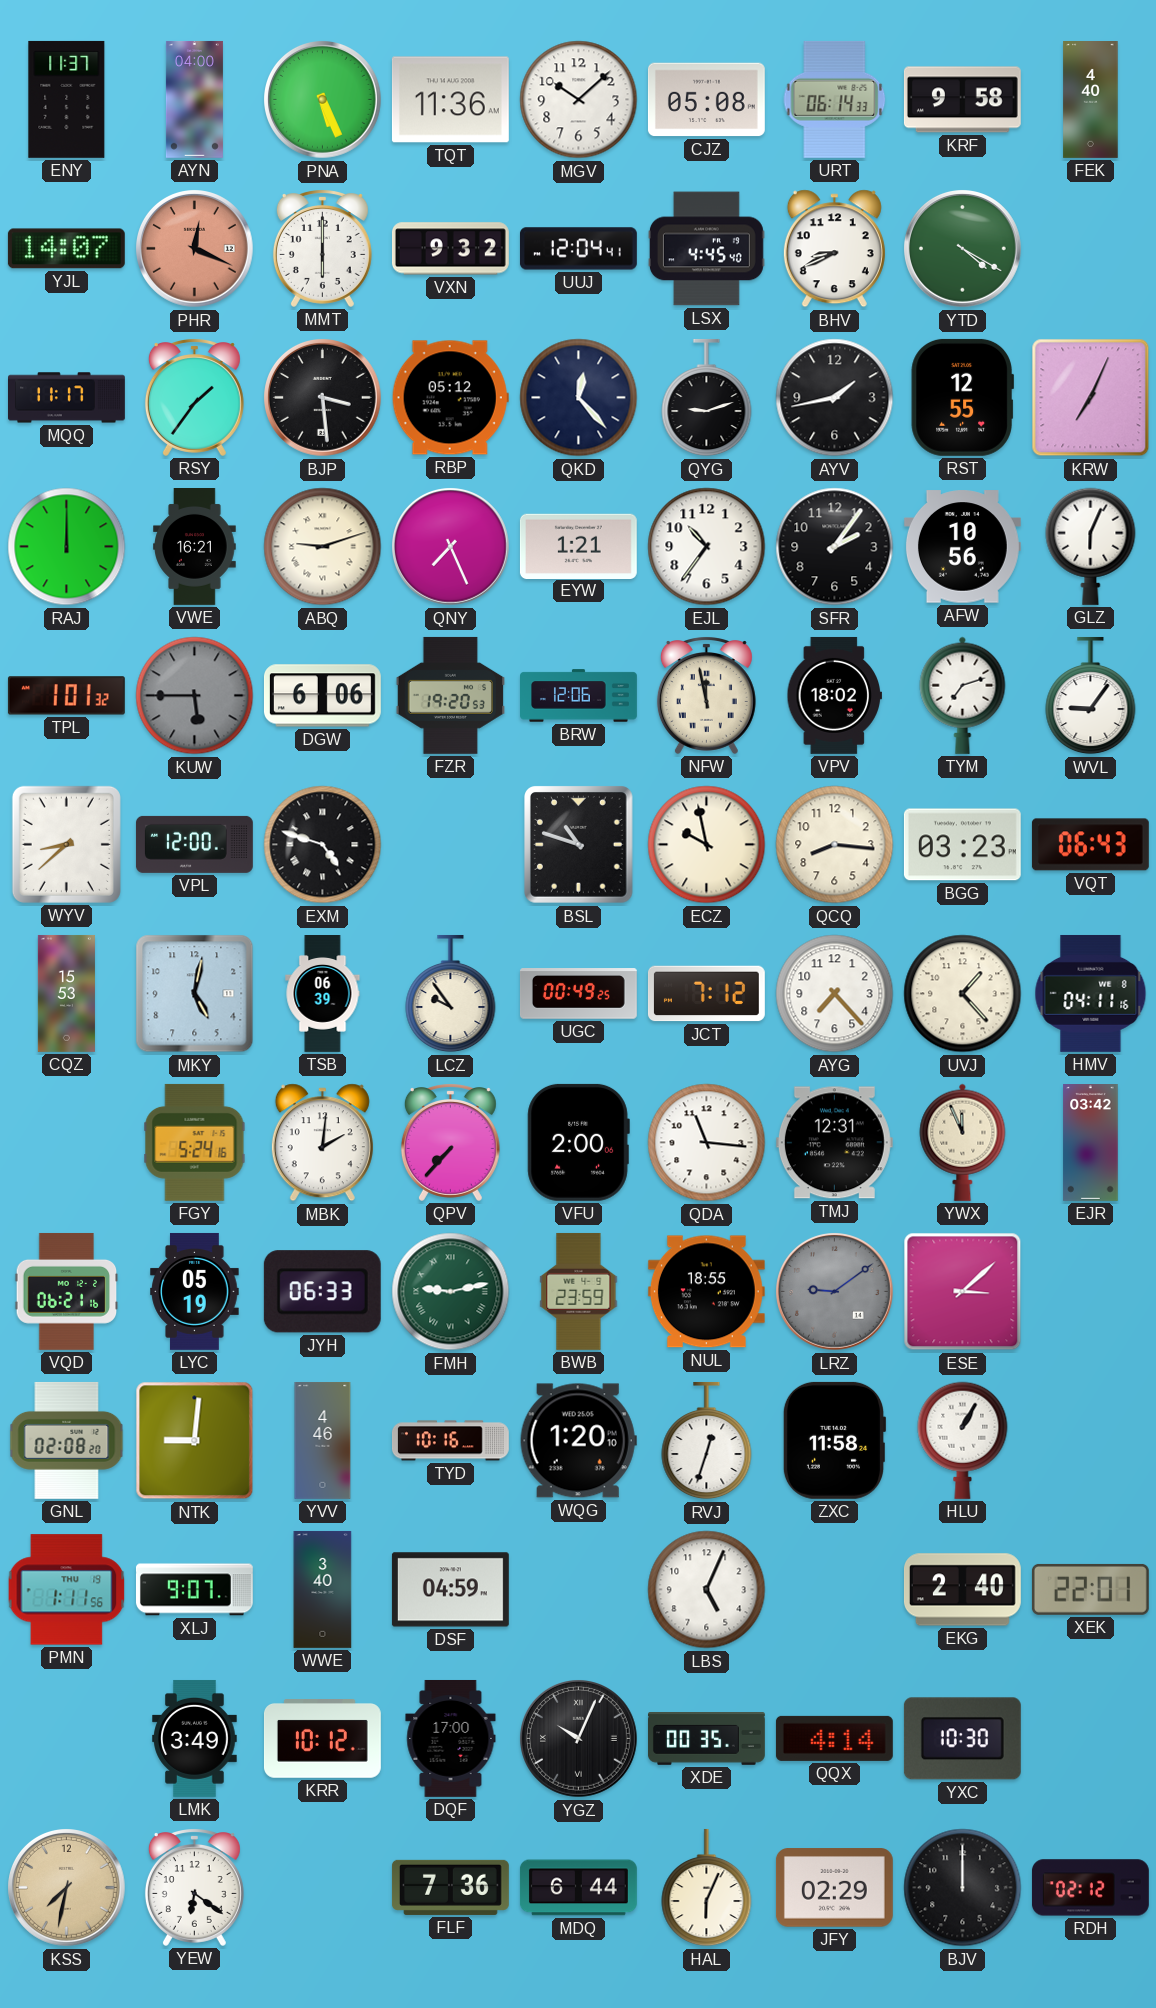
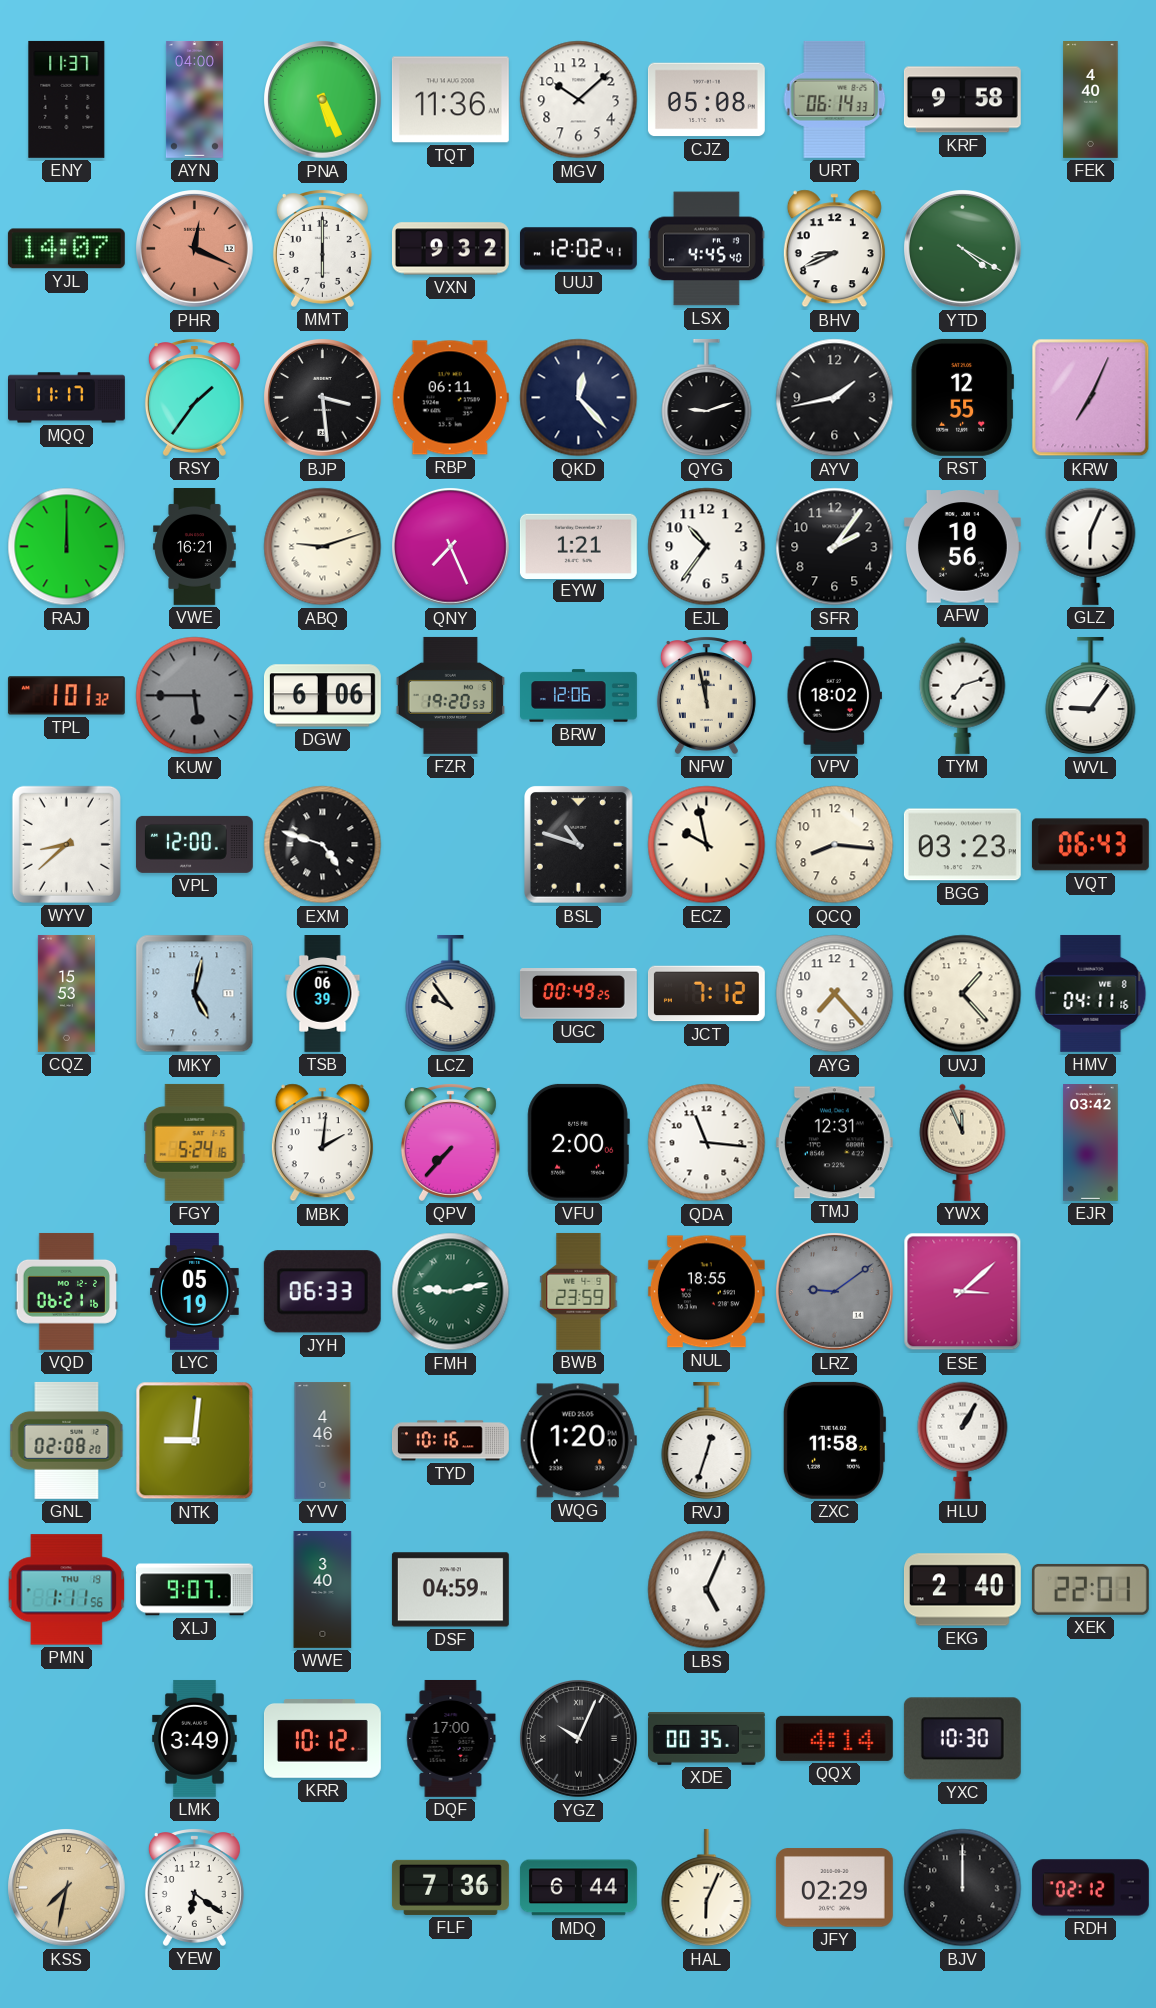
UUJ: 12:04 -> 12:02 (578, 249)
RBP: 05:12 -> 06:11 (450, 398)
